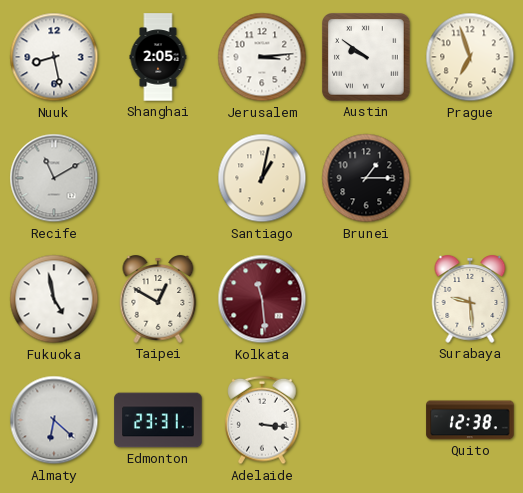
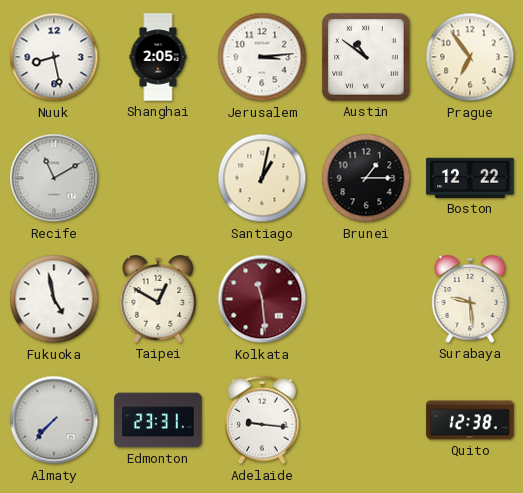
Austin: 9:51 -> 10:51 (366, 57)
Prague: 6:57 -> 6:54 (470, 57)
Boston: none -> 12:22 (470, 178)
Almaty: 6:22 -> 7:37 (54, 420)
Adelaide: 3:16 -> 9:16 (262, 420)
